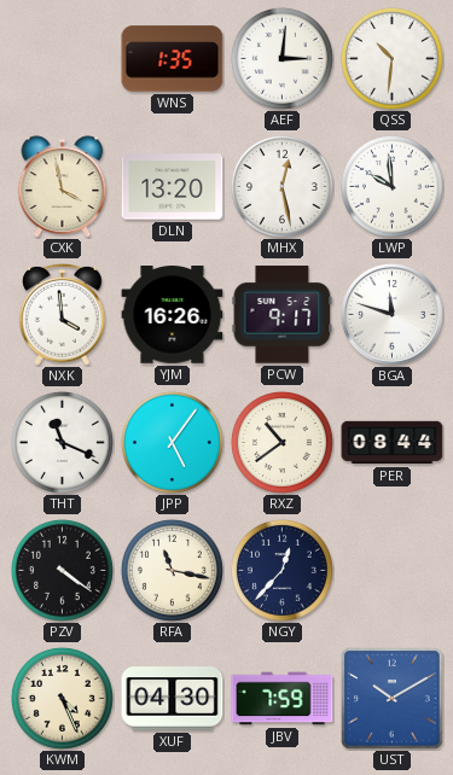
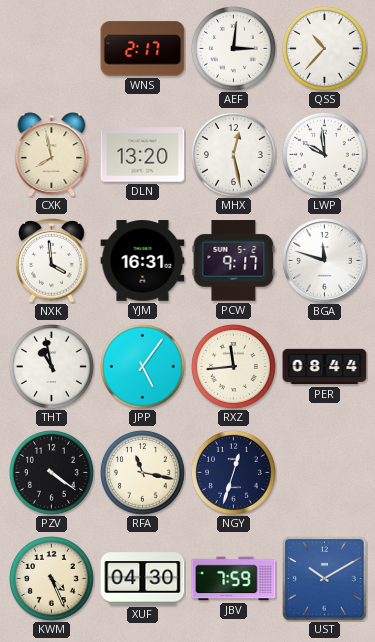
WNS: 1:35 -> 2:17 (143, 49)
QSS: 10:31 -> 10:37 (324, 48)
CXK: 3:58 -> 7:58 (52, 155)
YJM: 16:26 -> 16:31 (143, 261)
THT: 11:19 -> 10:58 (51, 366)
RXZ: 10:39 -> 11:44 (233, 366)
NGY: 12:37 -> 12:33 (233, 472)
